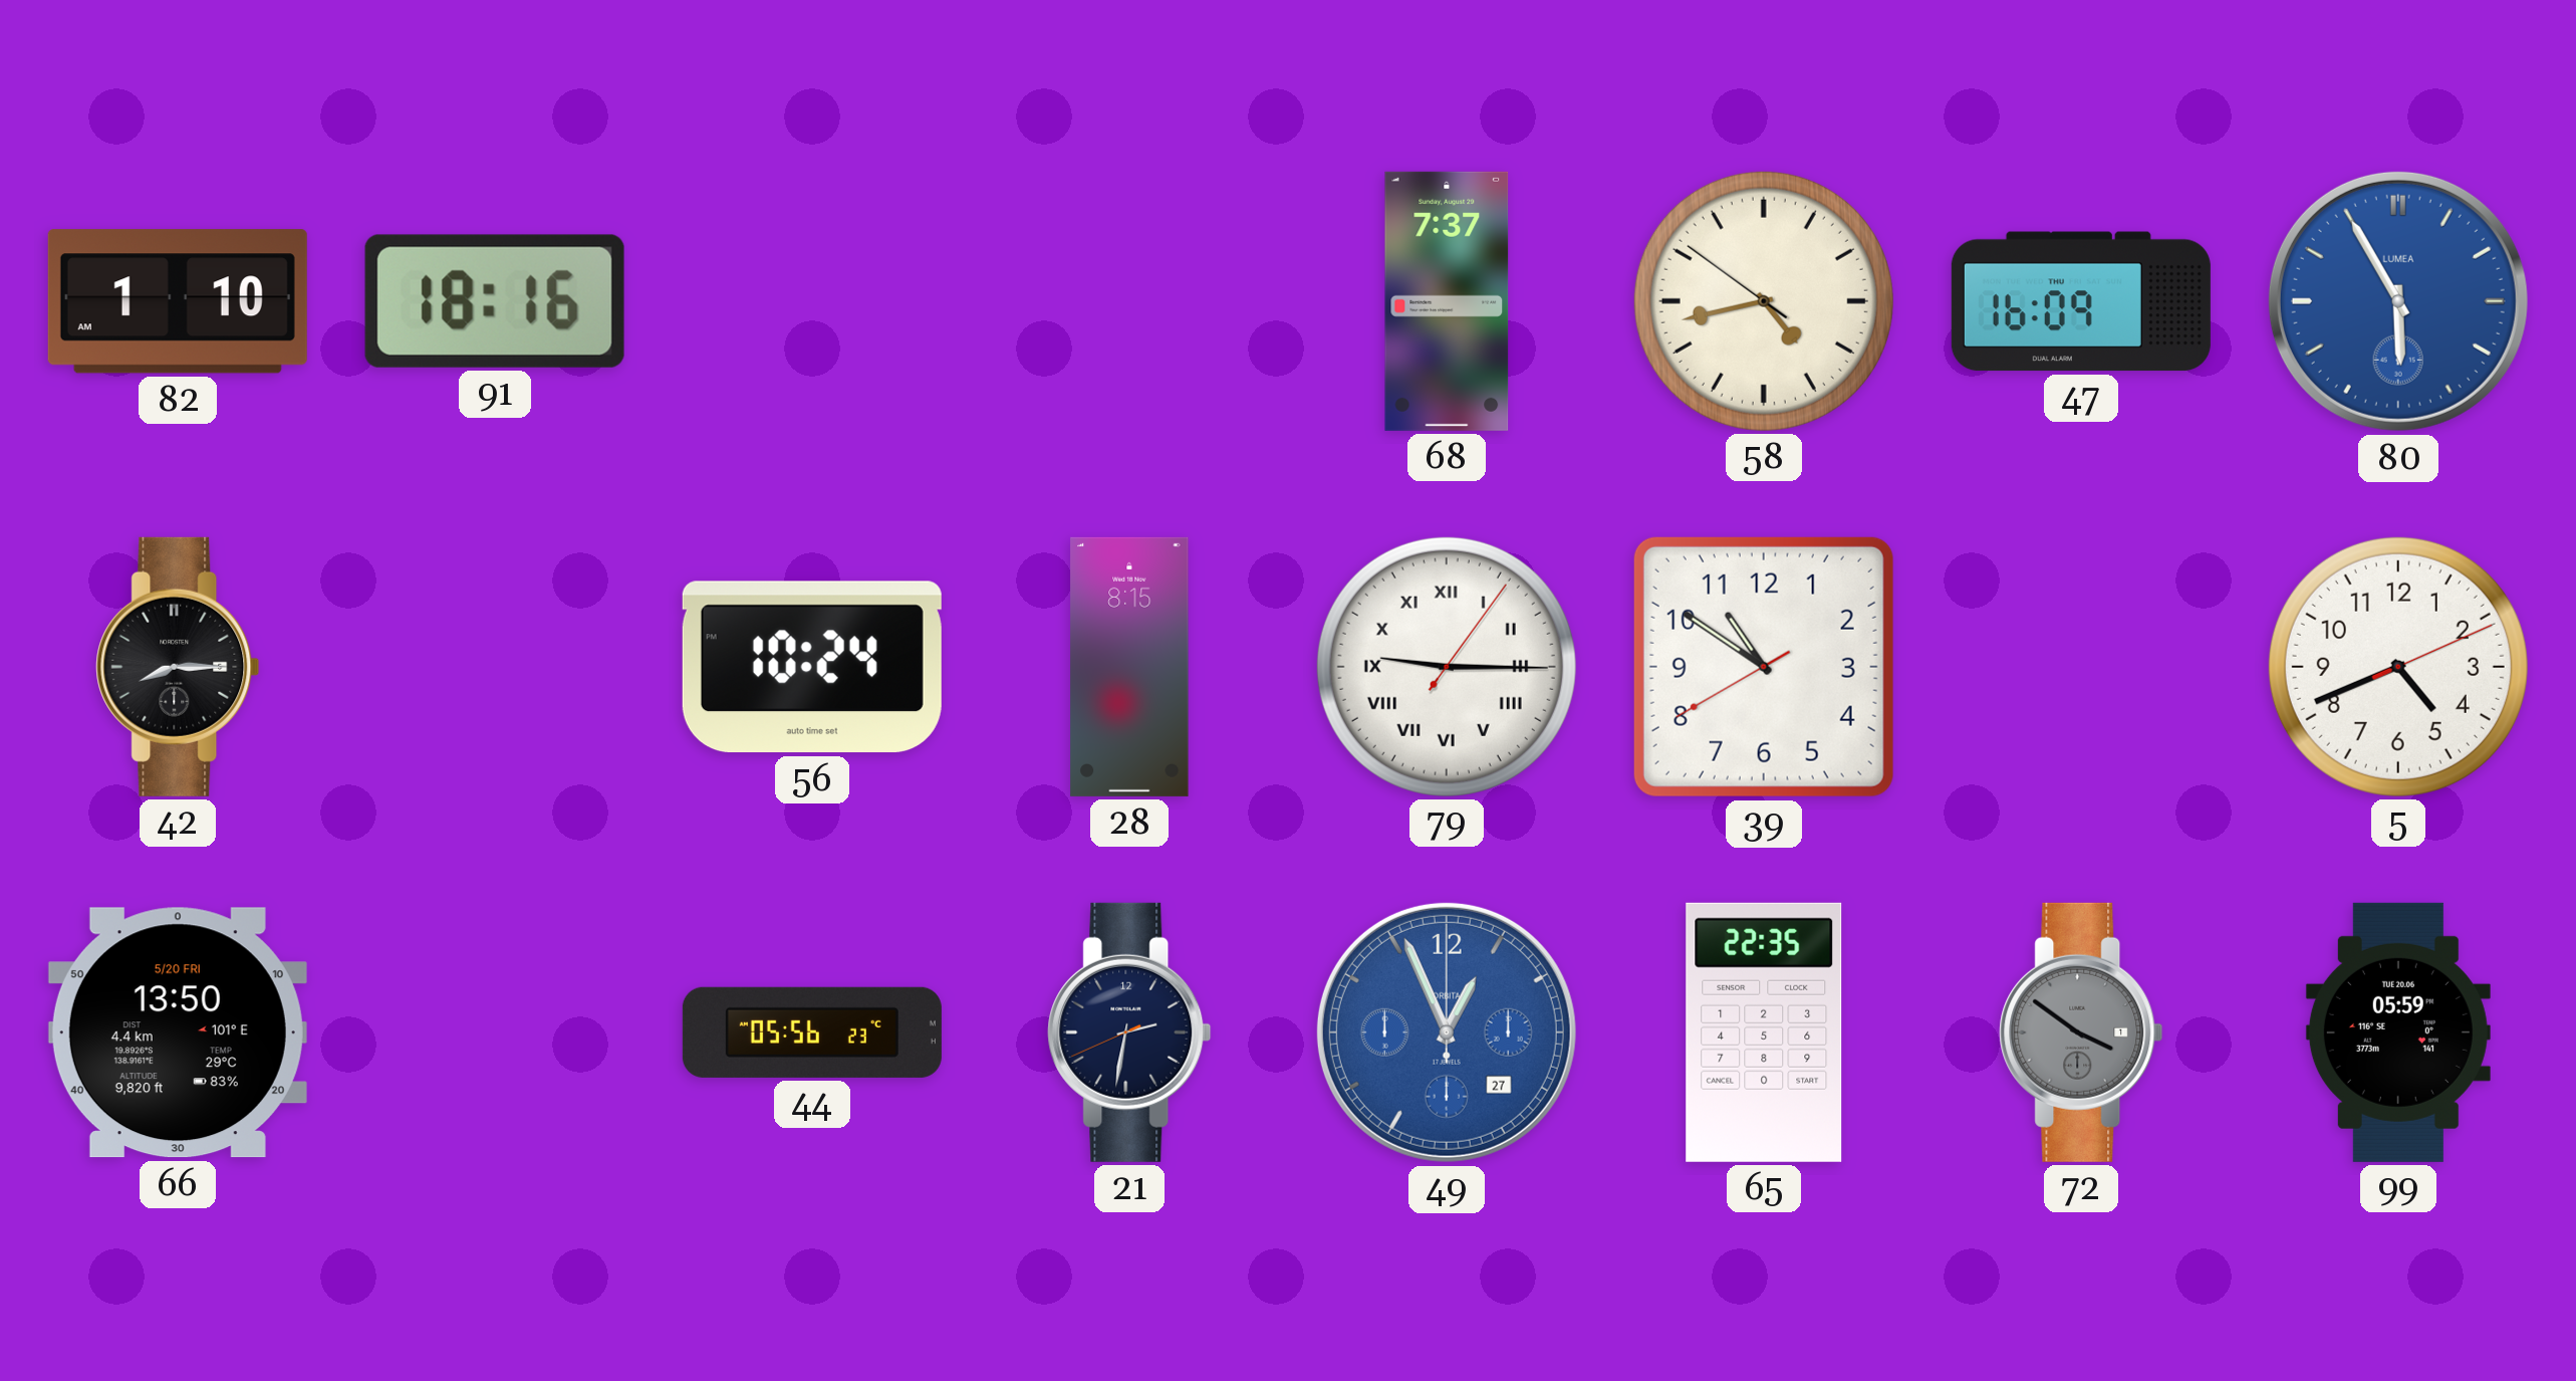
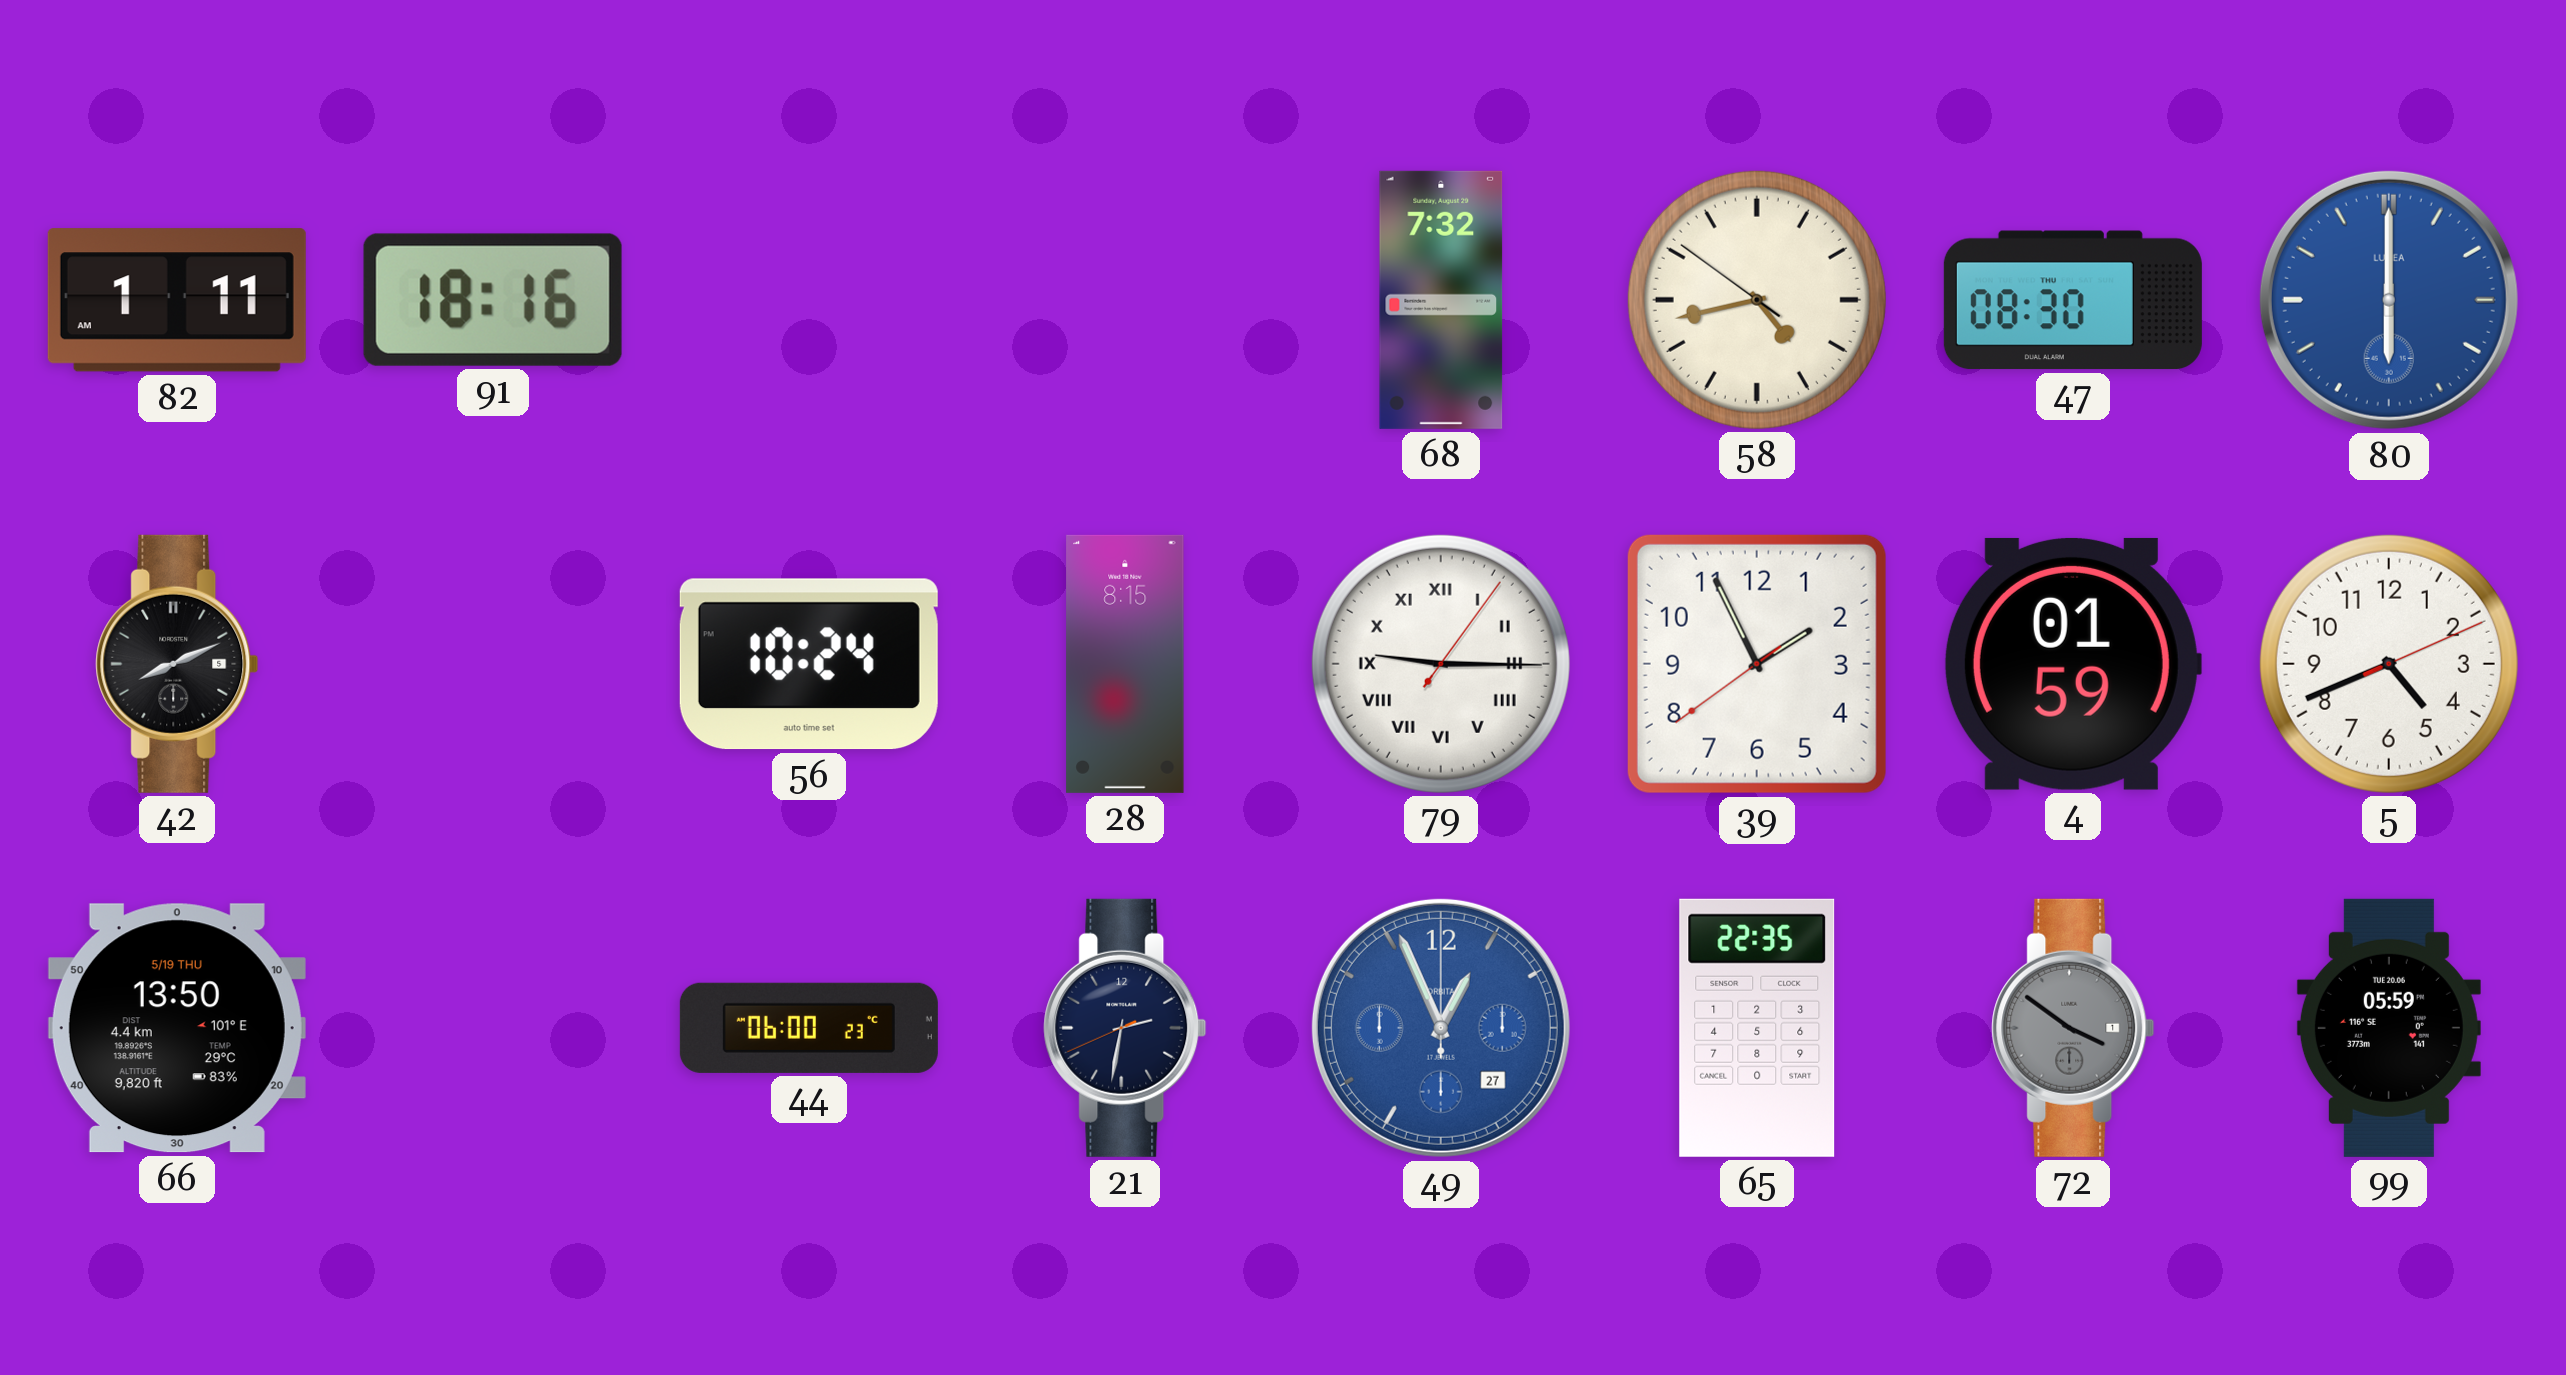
82: 1:10 -> 1:11 (177, 300)
68: 7:37 -> 7:32 (1441, 300)
47: 16:09 -> 08:30 (2073, 300)
80: 5:55 -> 6:00 (2389, 300)
42: 8:15 -> 8:11 (177, 664)
39: 10:50 -> 1:55 (1757, 664)
4: none -> 01:59 (2072, 664)
66 date: 5/20 FRI -> 5/19 THU (177, 1028)
44: 05:56 -> 06:00 (809, 1028)
